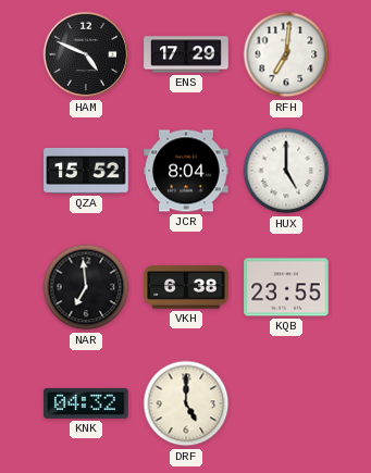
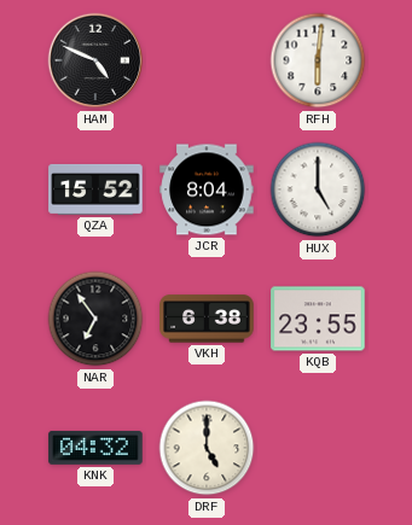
ENS: 17:29 -> none (186, 54)
RFH: 7:01 -> 6:01 (318, 60)
NAR: 6:59 -> 6:54 (95, 319)
